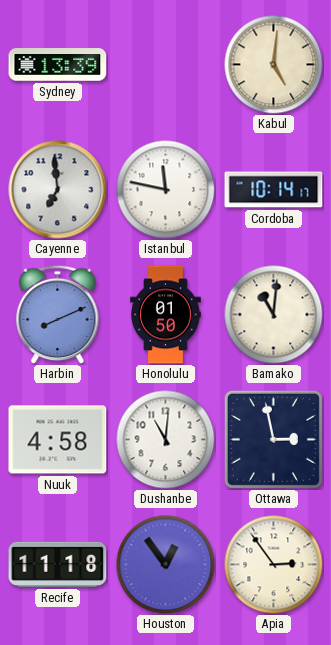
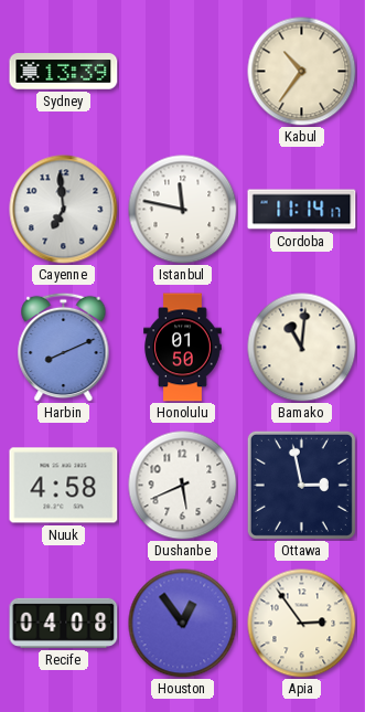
Kabul: 5:01 -> 10:36 (302, 72)
Cordoba: 10:14 -> 11:14 (302, 210)
Dushanbe: 11:01 -> 5:41 (183, 486)
Recife: 11:18 -> 04:08 (64, 623)
